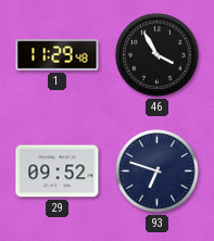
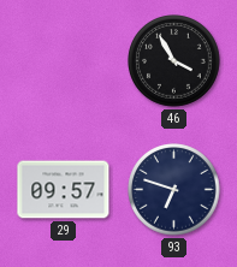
1: 11:29 -> none (58, 55)
29: 09:52 -> 09:57 (64, 190)
